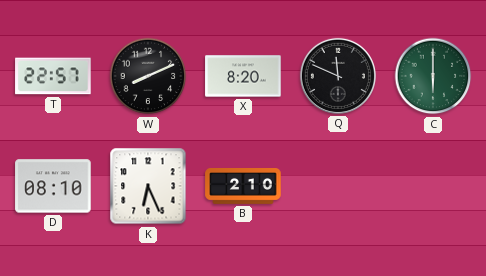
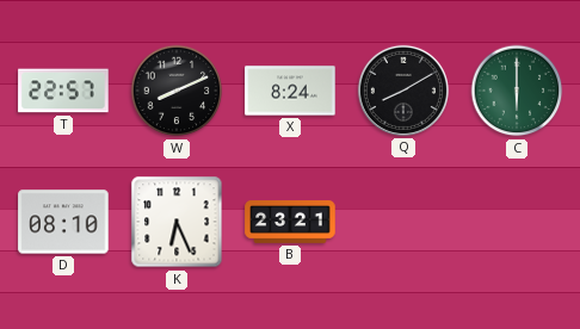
X: 8:20 -> 8:24 (290, 91)
Q: 11:49 -> 8:10 (403, 91)
B: 2:10 -> 23:21 (290, 223)
